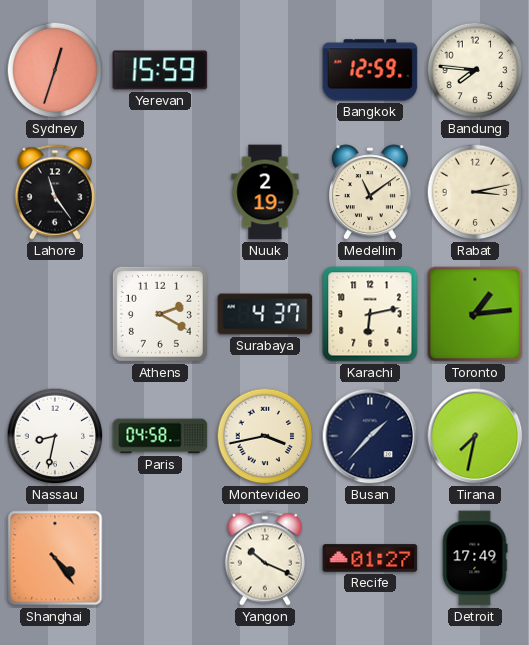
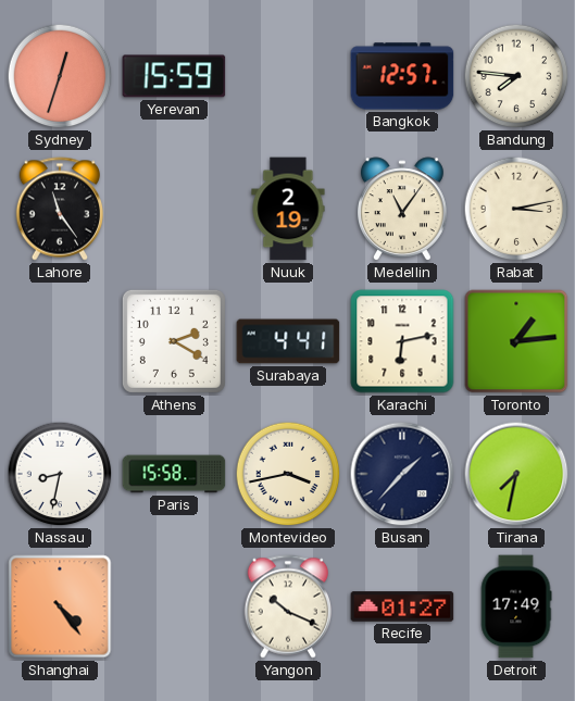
Bangkok: 12:59 -> 12:57 (402, 76)
Medellin: 11:09 -> 11:06 (402, 210)
Surabaya: 4:37 -> 4:41 (288, 341)
Paris: 04:58 -> 15:58 (174, 474)
